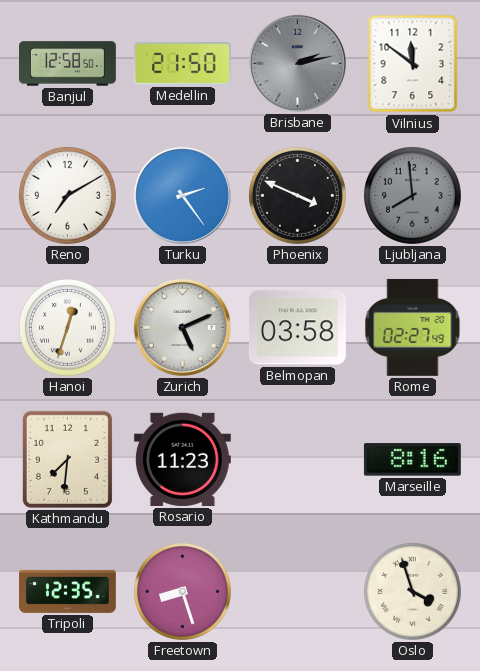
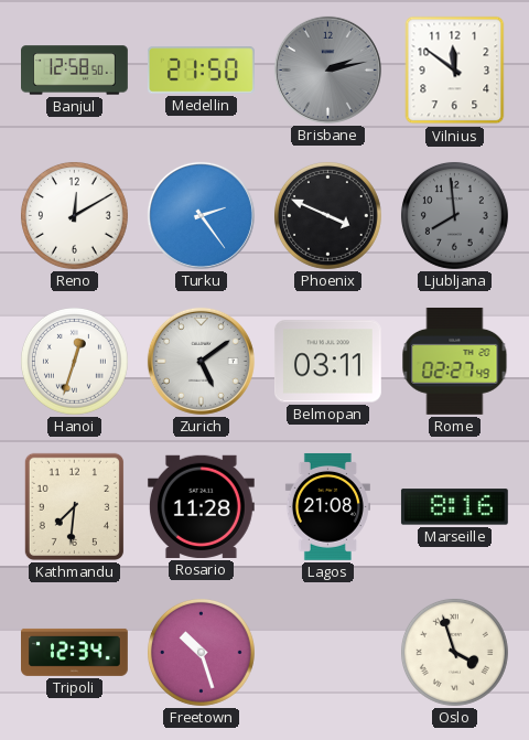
Reno: 7:10 -> 12:10 (74, 215)
Zurich: 5:11 -> 5:09 (201, 361)
Belmopan: 03:58 -> 03:11 (327, 362)
Rosario: 11:23 -> 11:28 (201, 506)
Lagos: none -> 21:08 (327, 506)
Tripoli: 12:35 -> 12:34 (75, 652)
Freetown: 8:27 -> 10:27 (201, 652)
